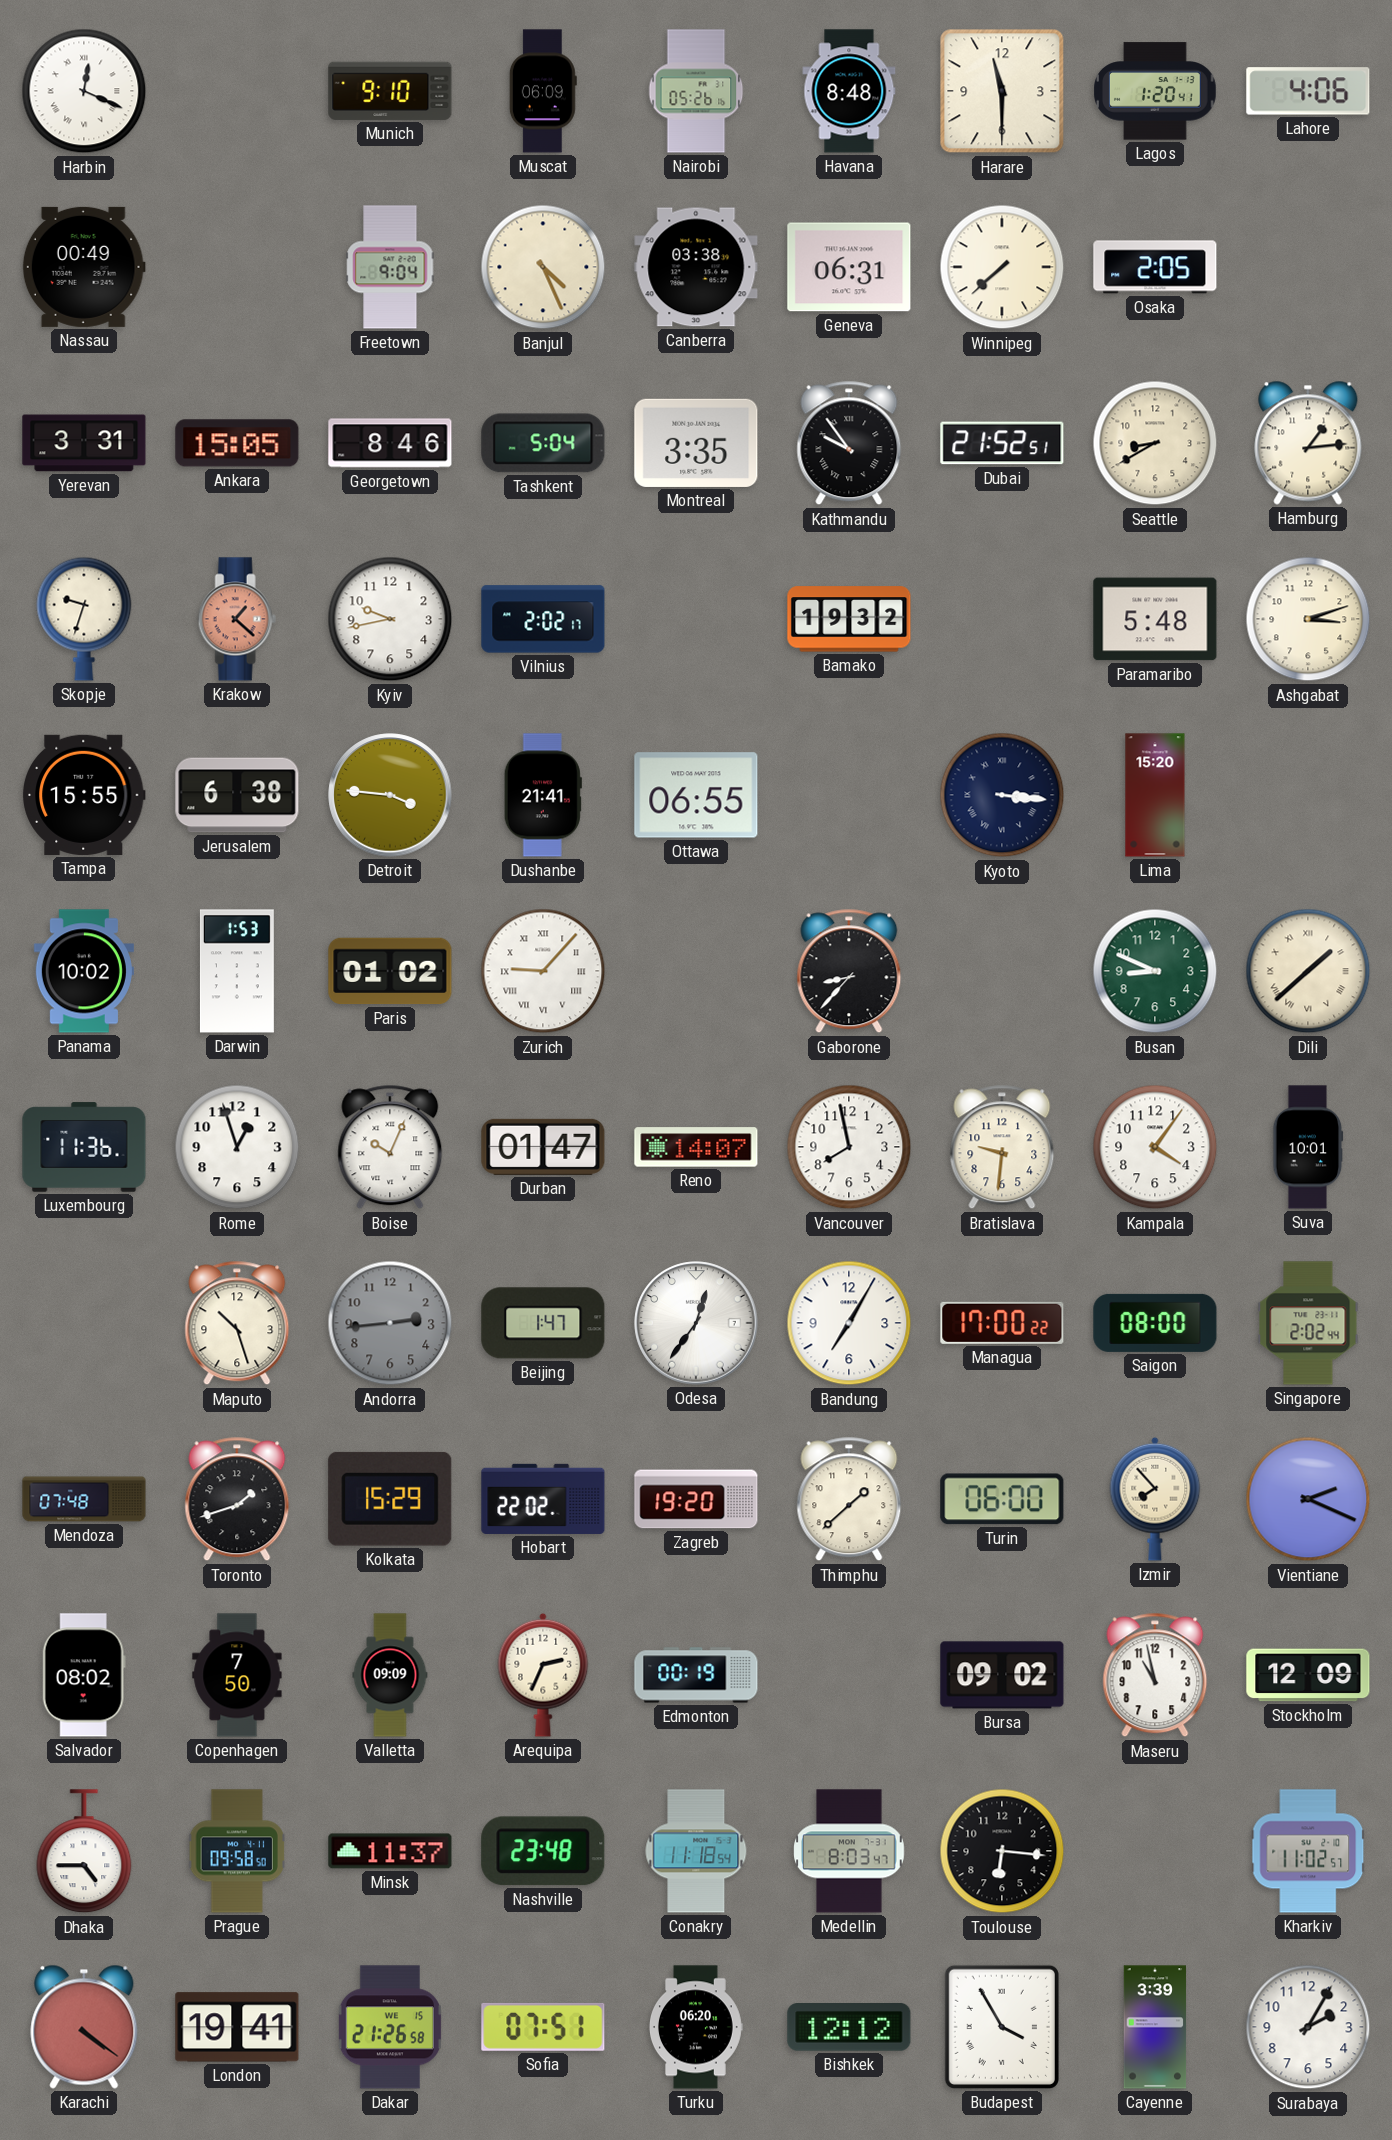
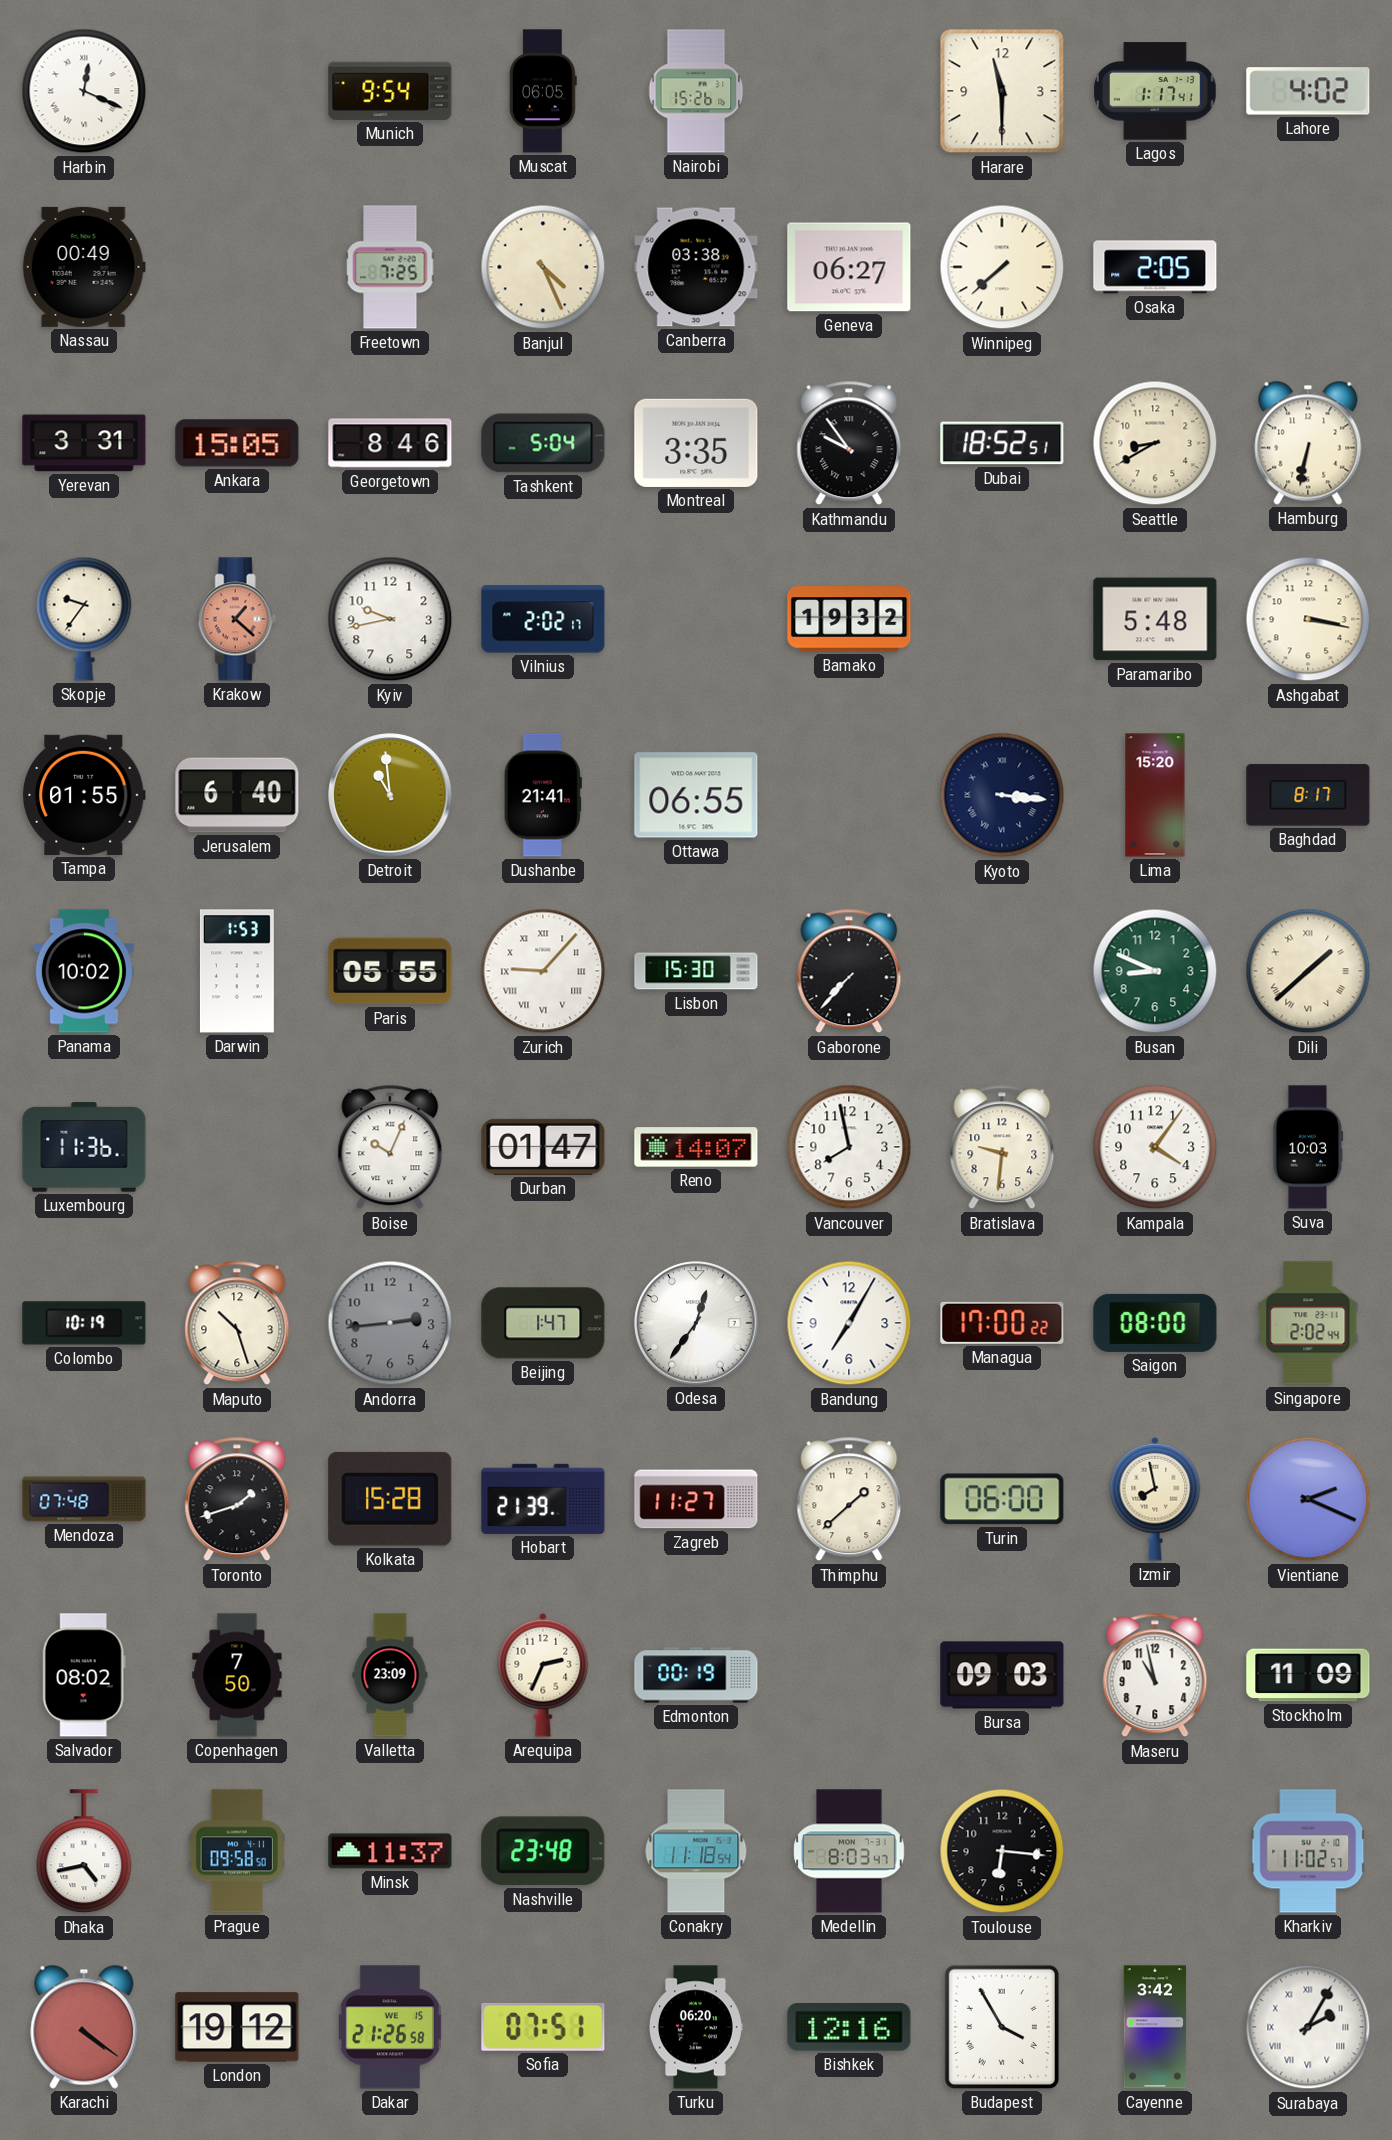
Munich: 9:10 -> 9:54 (390, 91)
Muscat: 06:09 -> 06:05 (543, 91)
Nairobi: 05:26 -> 15:26 (696, 91)
Havana: 8:48 -> none (849, 91)
Lagos: 1:20 -> 1:17 (1155, 91)
Lahore: 4:06 -> 4:02 (1308, 91)
Freetown: 9:04 -> 7:25 (390, 267)
Geneva: 06:31 -> 06:27 (849, 267)
Dubai: 21:52 -> 18:52 (1002, 443)
Hamburg: 1:14 -> 6:32 (1308, 443)
Skopje: 9:33 -> 9:36 (84, 619)
Ashgabat: 3:12 -> 3:17 (1308, 619)
Tampa: 15:55 -> 01:55 (84, 795)
Jerusalem: 6:38 -> 6:40 (237, 795)
Detroit: 3:46 -> 10:59 (390, 795)
Baghdad: none -> 8:17 (1308, 795)
Paris: 01:02 -> 05:55 (390, 971)
Lisbon: none -> 15:30 (696, 971)
Gaborone: 8:37 -> 7:37 (849, 971)
Rome: 12:57 -> none (237, 1147)
Suva: 10:01 -> 10:03 (1308, 1147)
Colombo: none -> 10:19 (84, 1323)
Kolkata: 15:29 -> 15:28 (390, 1499)
Hobart: 22:02 -> 21:39 (543, 1499)
Zagreb: 19:20 -> 11:27 (696, 1499)
Izmir: 7:53 -> 7:58 (1155, 1499)
Valletta: 09:09 -> 23:09 (390, 1675)
Bursa: 09:02 -> 09:03 (1002, 1675)
Stockholm: 12:09 -> 11:09 (1308, 1675)
Dhaka: 4:45 -> 4:43 (84, 1852)
London: 19:41 -> 19:12 (237, 2027)
Bishkek: 12:12 -> 12:16 (849, 2028)
Cayenne: 3:39 -> 3:42 (1155, 2027)
Surabaya numerals: Arabic -> Roman (1308, 2027)
